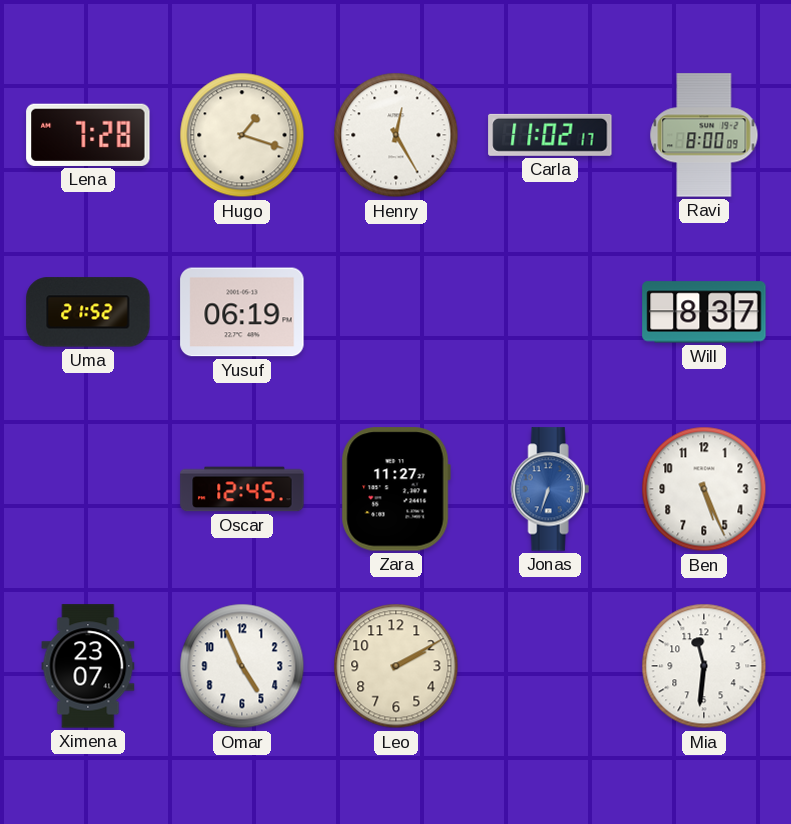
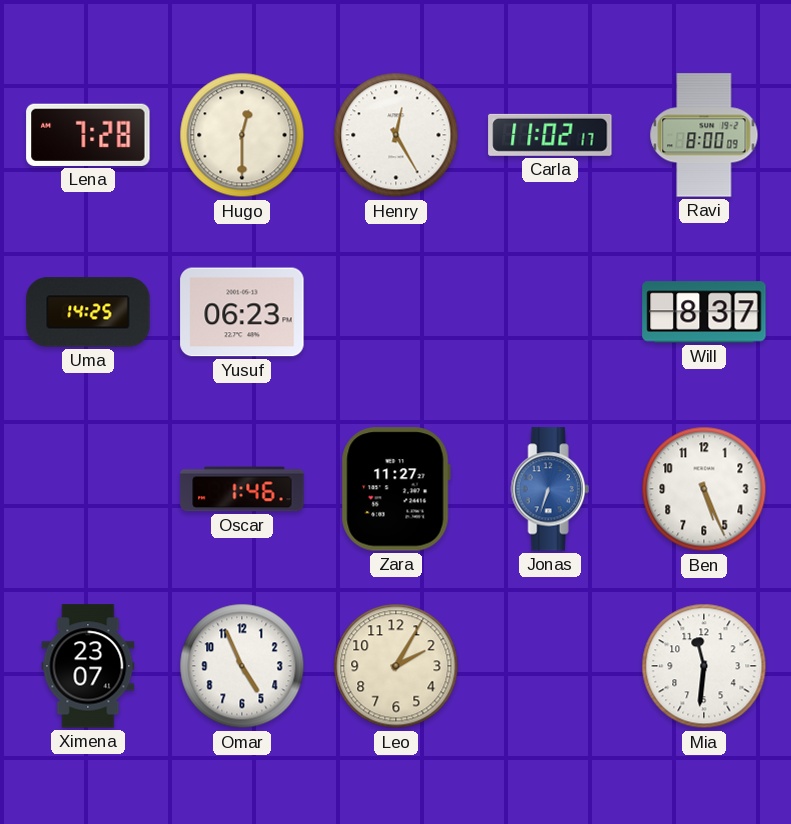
Hugo: 1:18 -> 12:30 (242, 135)
Uma: 21:52 -> 14:25 (88, 312)
Yusuf: 06:19 -> 06:23 (242, 312)
Oscar: 12:45 -> 1:46 (242, 489)
Leo: 2:10 -> 2:05 (396, 666)
